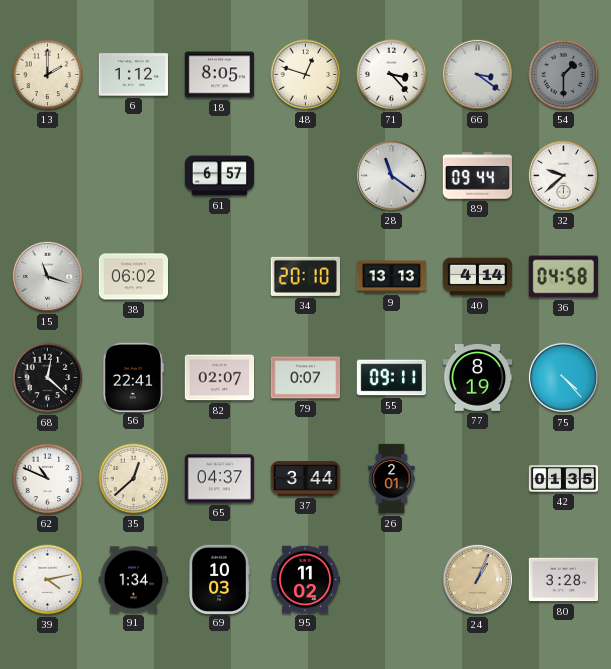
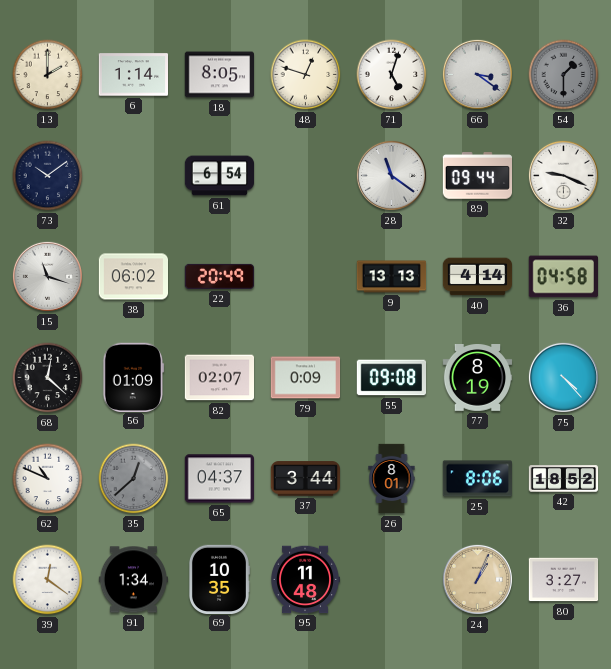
6: 1:12 -> 1:14 (134, 75)
71: 3:23 -> 5:03 (392, 75)
73: none -> 10:09 (48, 176)
61: 6:57 -> 6:54 (220, 176)
32: 9:38 -> 9:19 (563, 175)
22: none -> 20:49 (220, 276)
34: 20:10 -> none (305, 276)
56: 22:41 -> 01:09 (134, 377)
79: 0:07 -> 0:09 (306, 378)
55: 09:11 -> 09:08 (391, 378)
35 dial: cream -> grey (134, 479)
26: 2:01 -> 8:01 (392, 479)
25: none -> 8:06 (477, 479)
42: 01:35 -> 18:52 (564, 479)
39: 4:13 -> 12:21 (48, 580)
69: 10:03 -> 10:35 (219, 579)
95: 11:02 -> 11:48 (304, 580)
80: 3:28 -> 3:27 (564, 580)
